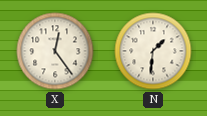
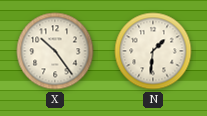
X: 12:24 -> 10:24 (55, 51)
